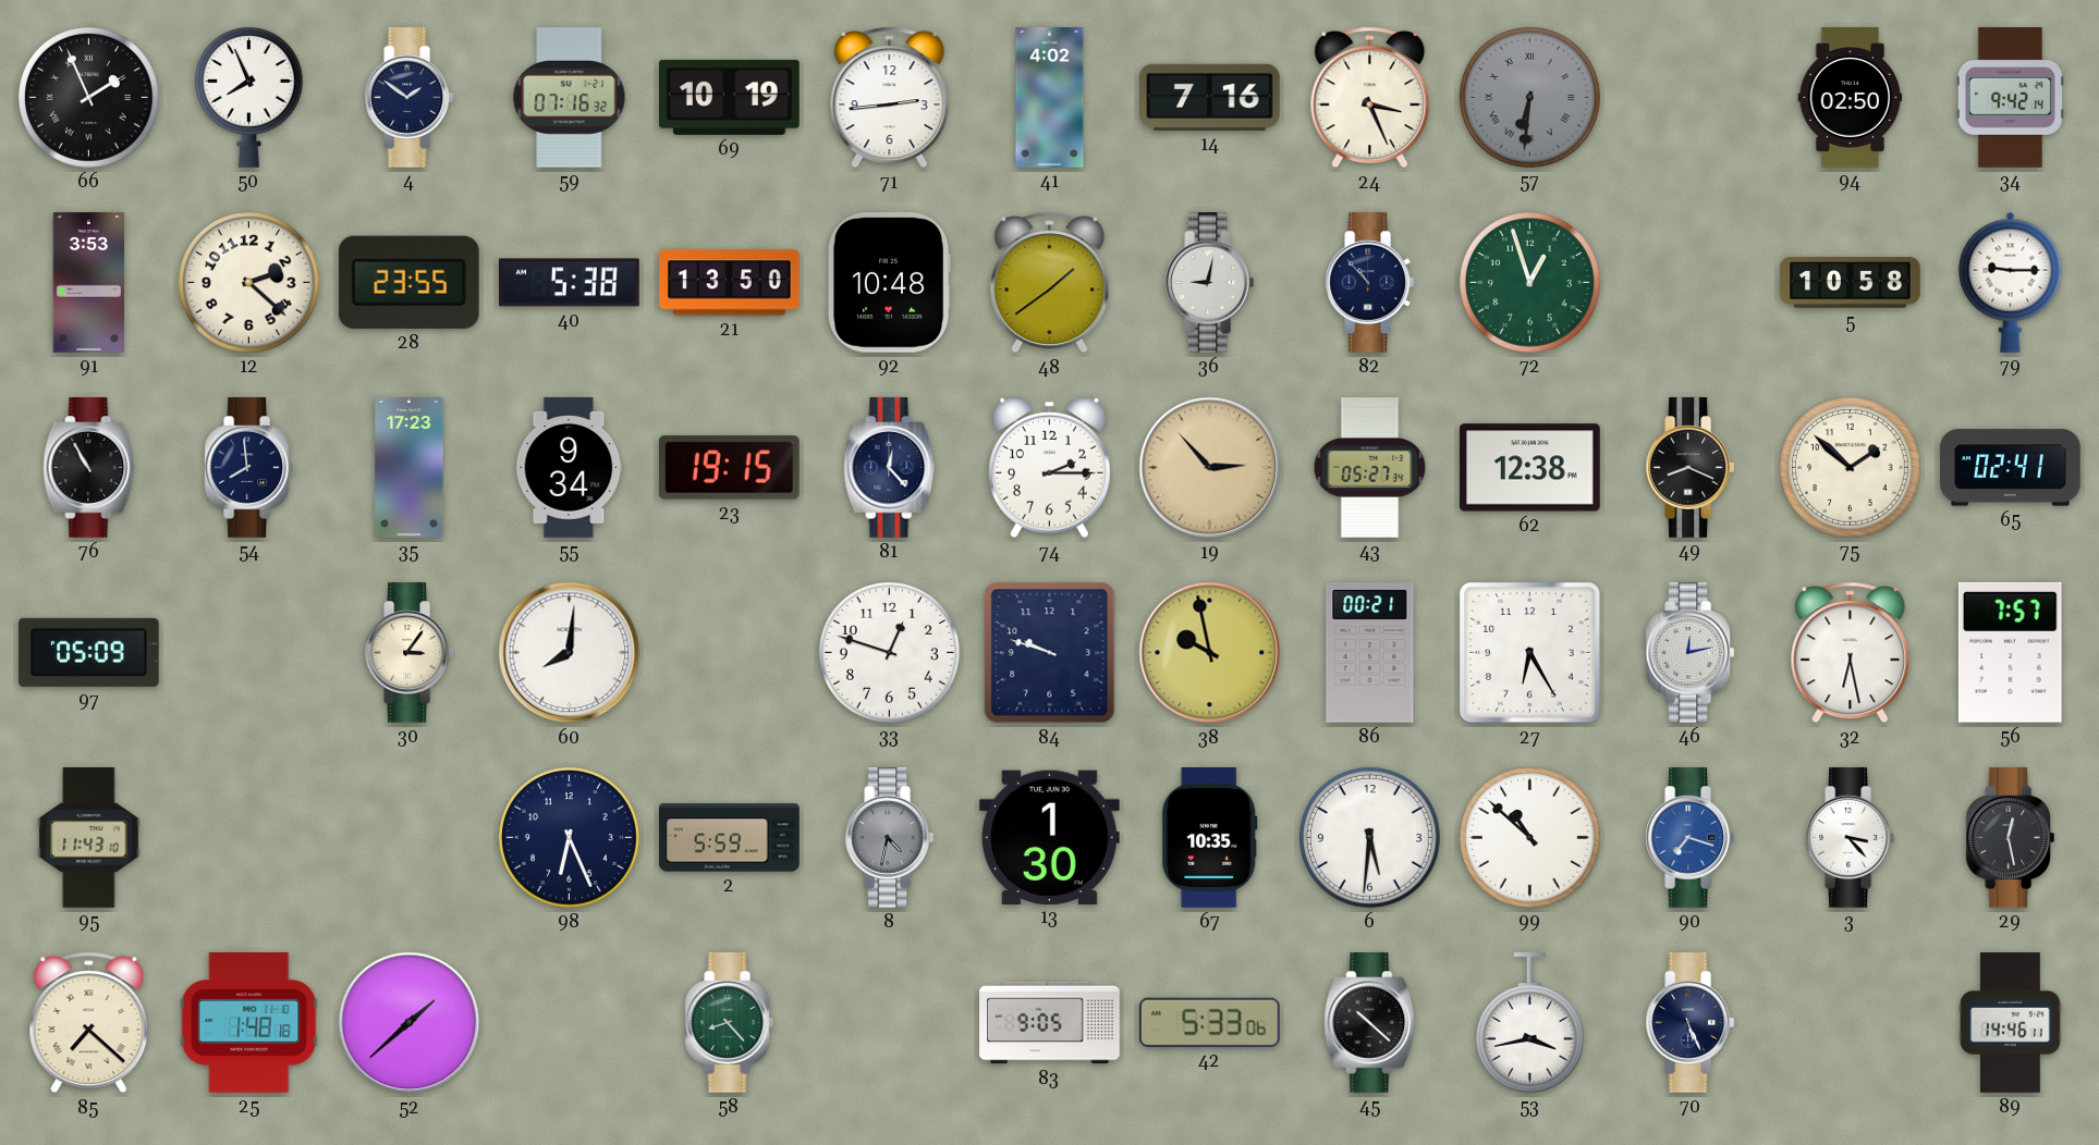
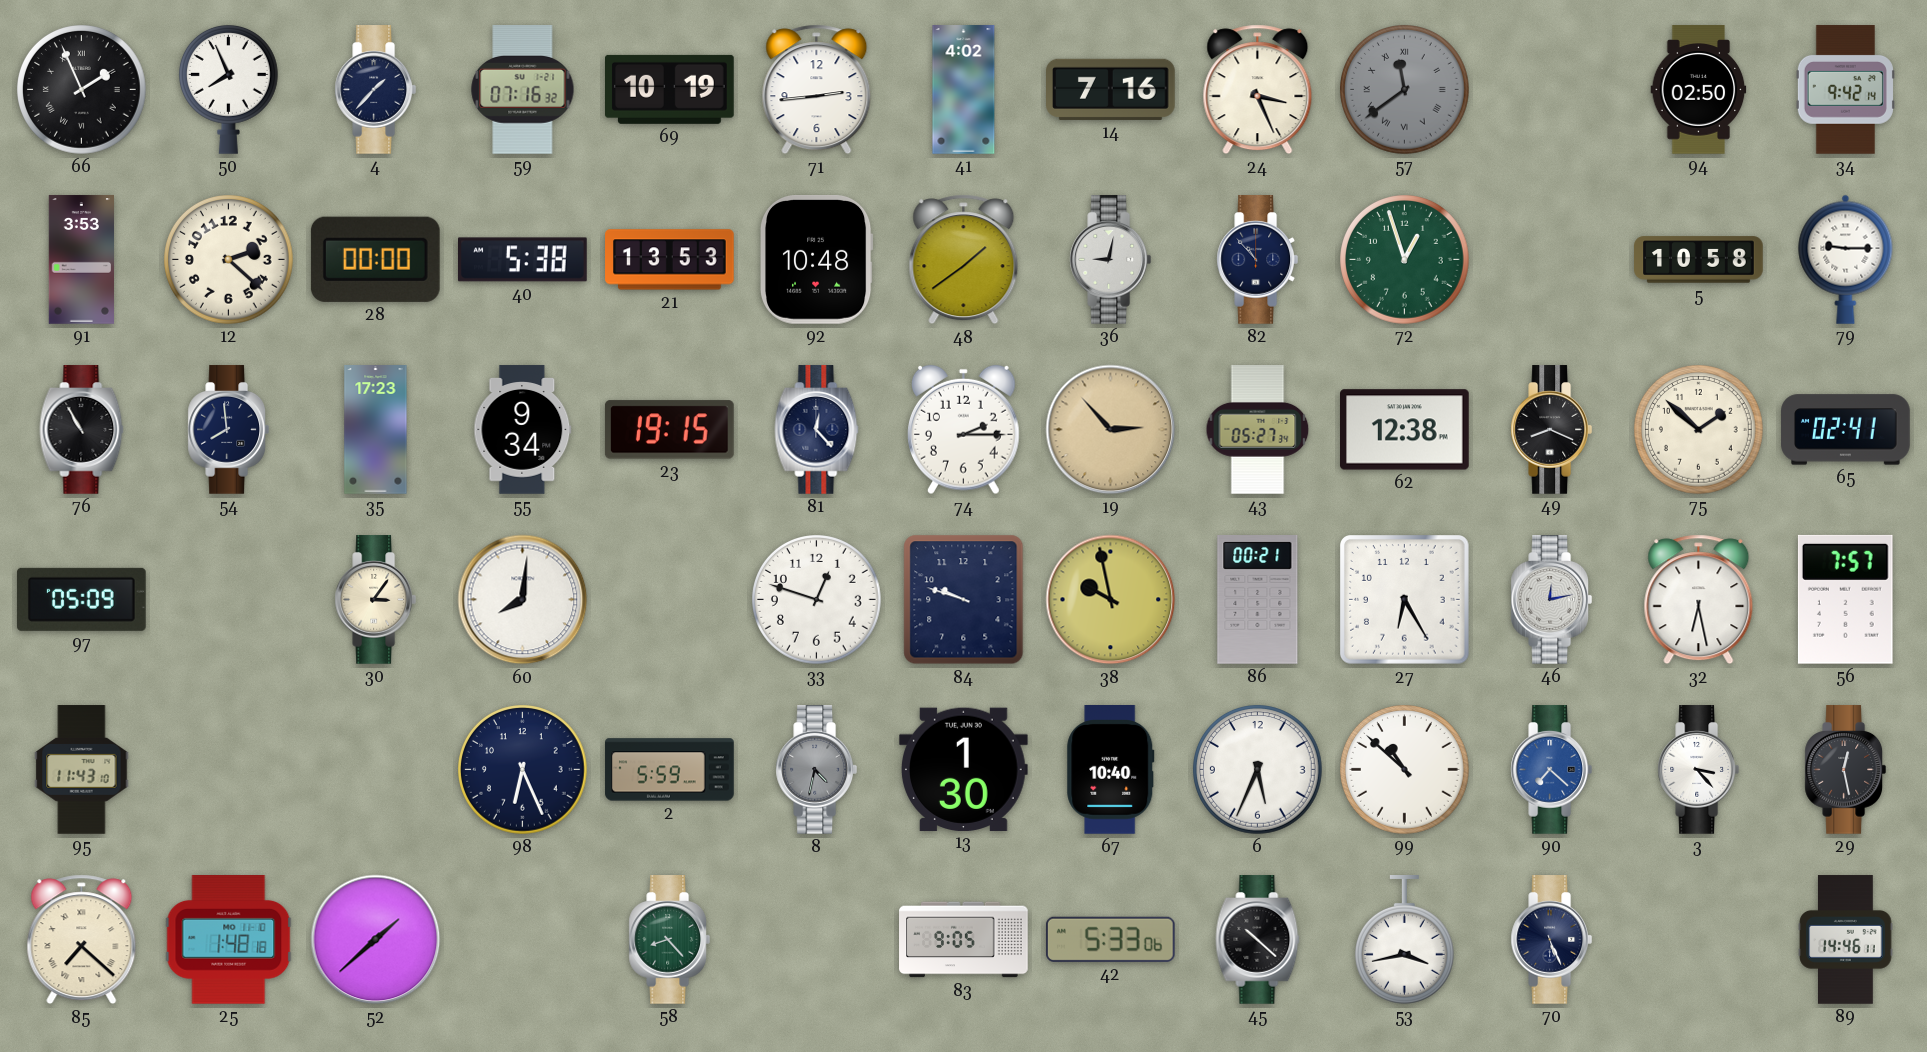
4: 1:51 -> 1:37 (375, 90)
57: 6:31 -> 11:39 (1405, 90)
28: 23:55 -> 00:00 (375, 259)
21: 13:50 -> 13:53 (670, 260)
67: 10:35 -> 10:40 (1111, 770)
6: 5:31 -> 5:34 (1258, 770)
90: 7:18 -> 7:22 (1551, 770)
